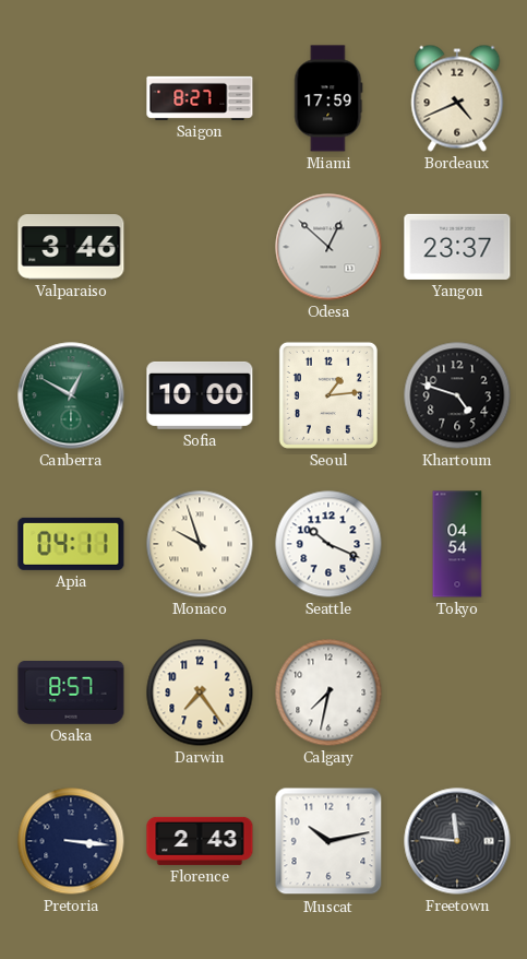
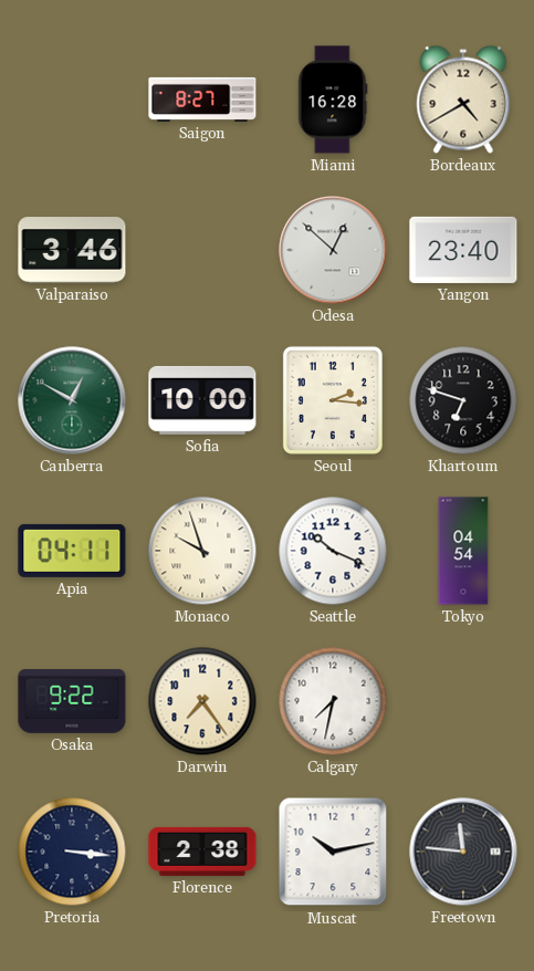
Miami: 17:59 -> 16:28 (333, 100)
Bordeaux: 4:41 -> 4:40 (463, 100)
Yangon: 23:37 -> 23:40 (463, 250)
Seoul: 1:14 -> 2:16 (333, 400)
Khartoum: 4:48 -> 6:48 (463, 400)
Osaka: 8:57 -> 9:22 (72, 702)
Florence: 2:43 -> 2:38 (202, 852)
